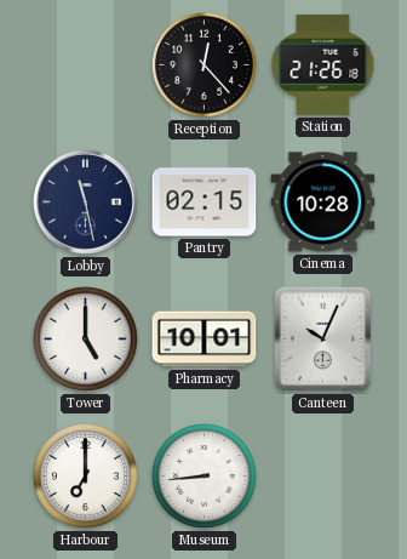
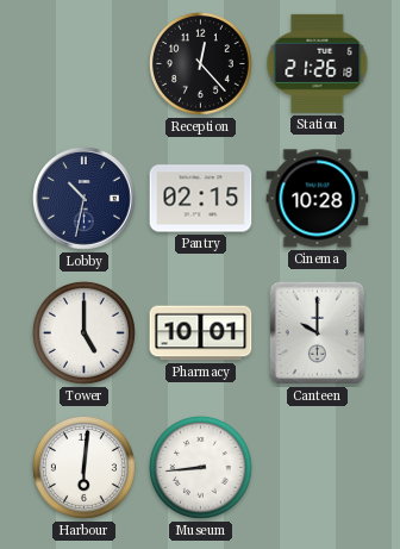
Lobby: 11:28 -> 10:32 (85, 199)
Canteen: 10:04 -> 10:00 (318, 333)
Harbour: 7:00 -> 6:01 (83, 467)
